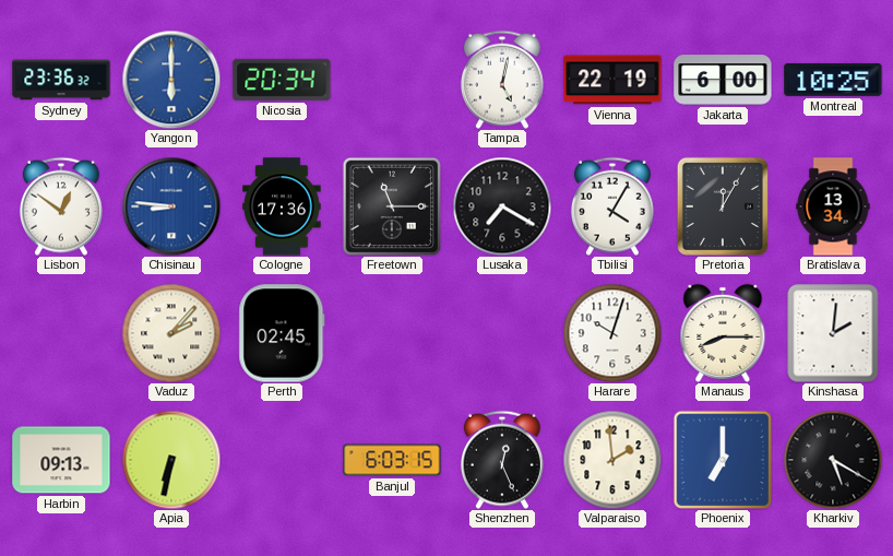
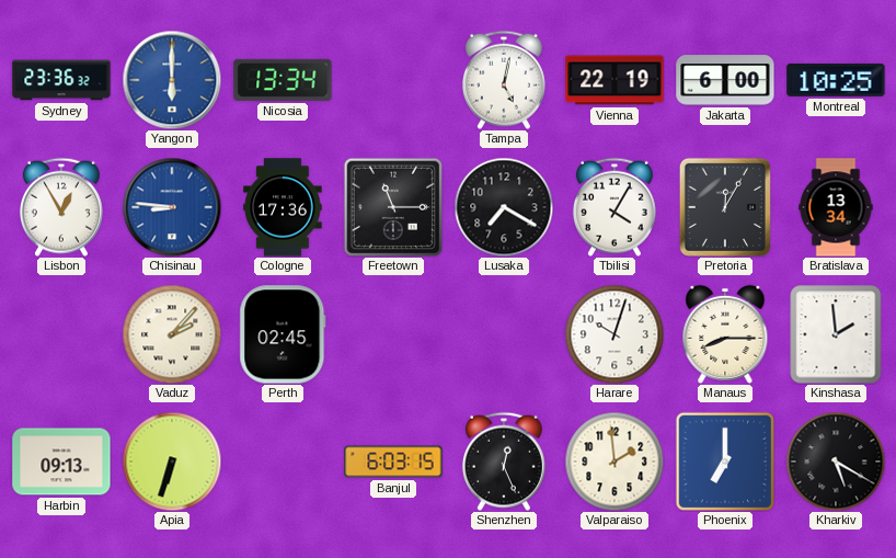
Nicosia: 20:34 -> 13:34 (283, 80)
Lisbon: 12:51 -> 12:55 (61, 207)
Kinshasa: 2:01 -> 1:59 (836, 334)
Apia: 6:32 -> 6:33 (172, 462)
